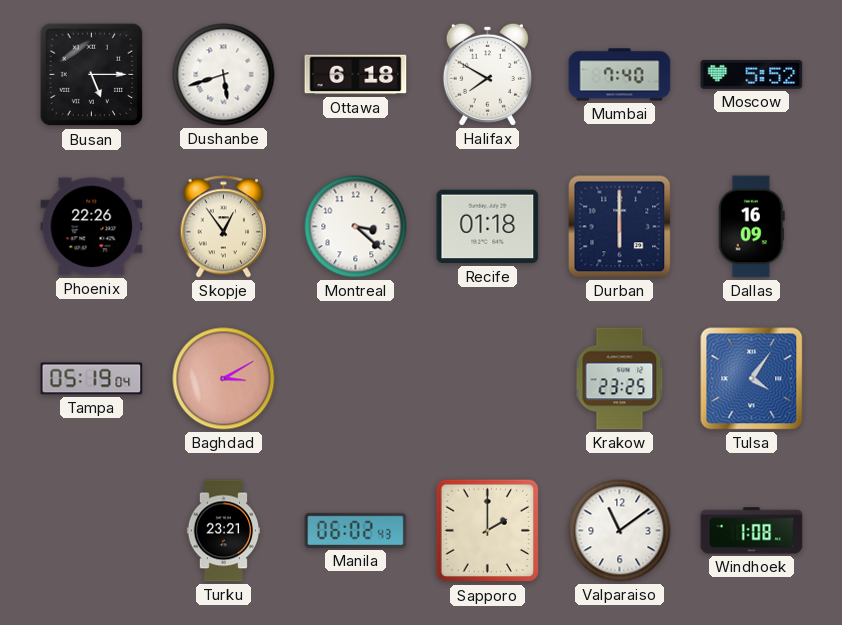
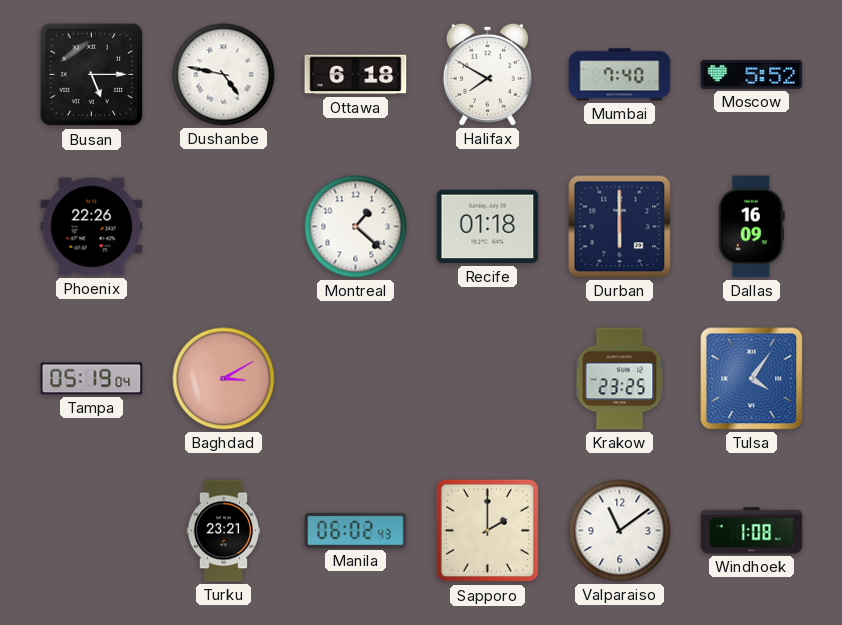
Dushanbe: 5:42 -> 4:47 (224, 75)
Skopje: 12:54 -> none (224, 227)
Montreal: 3:22 -> 1:22 (356, 227)
